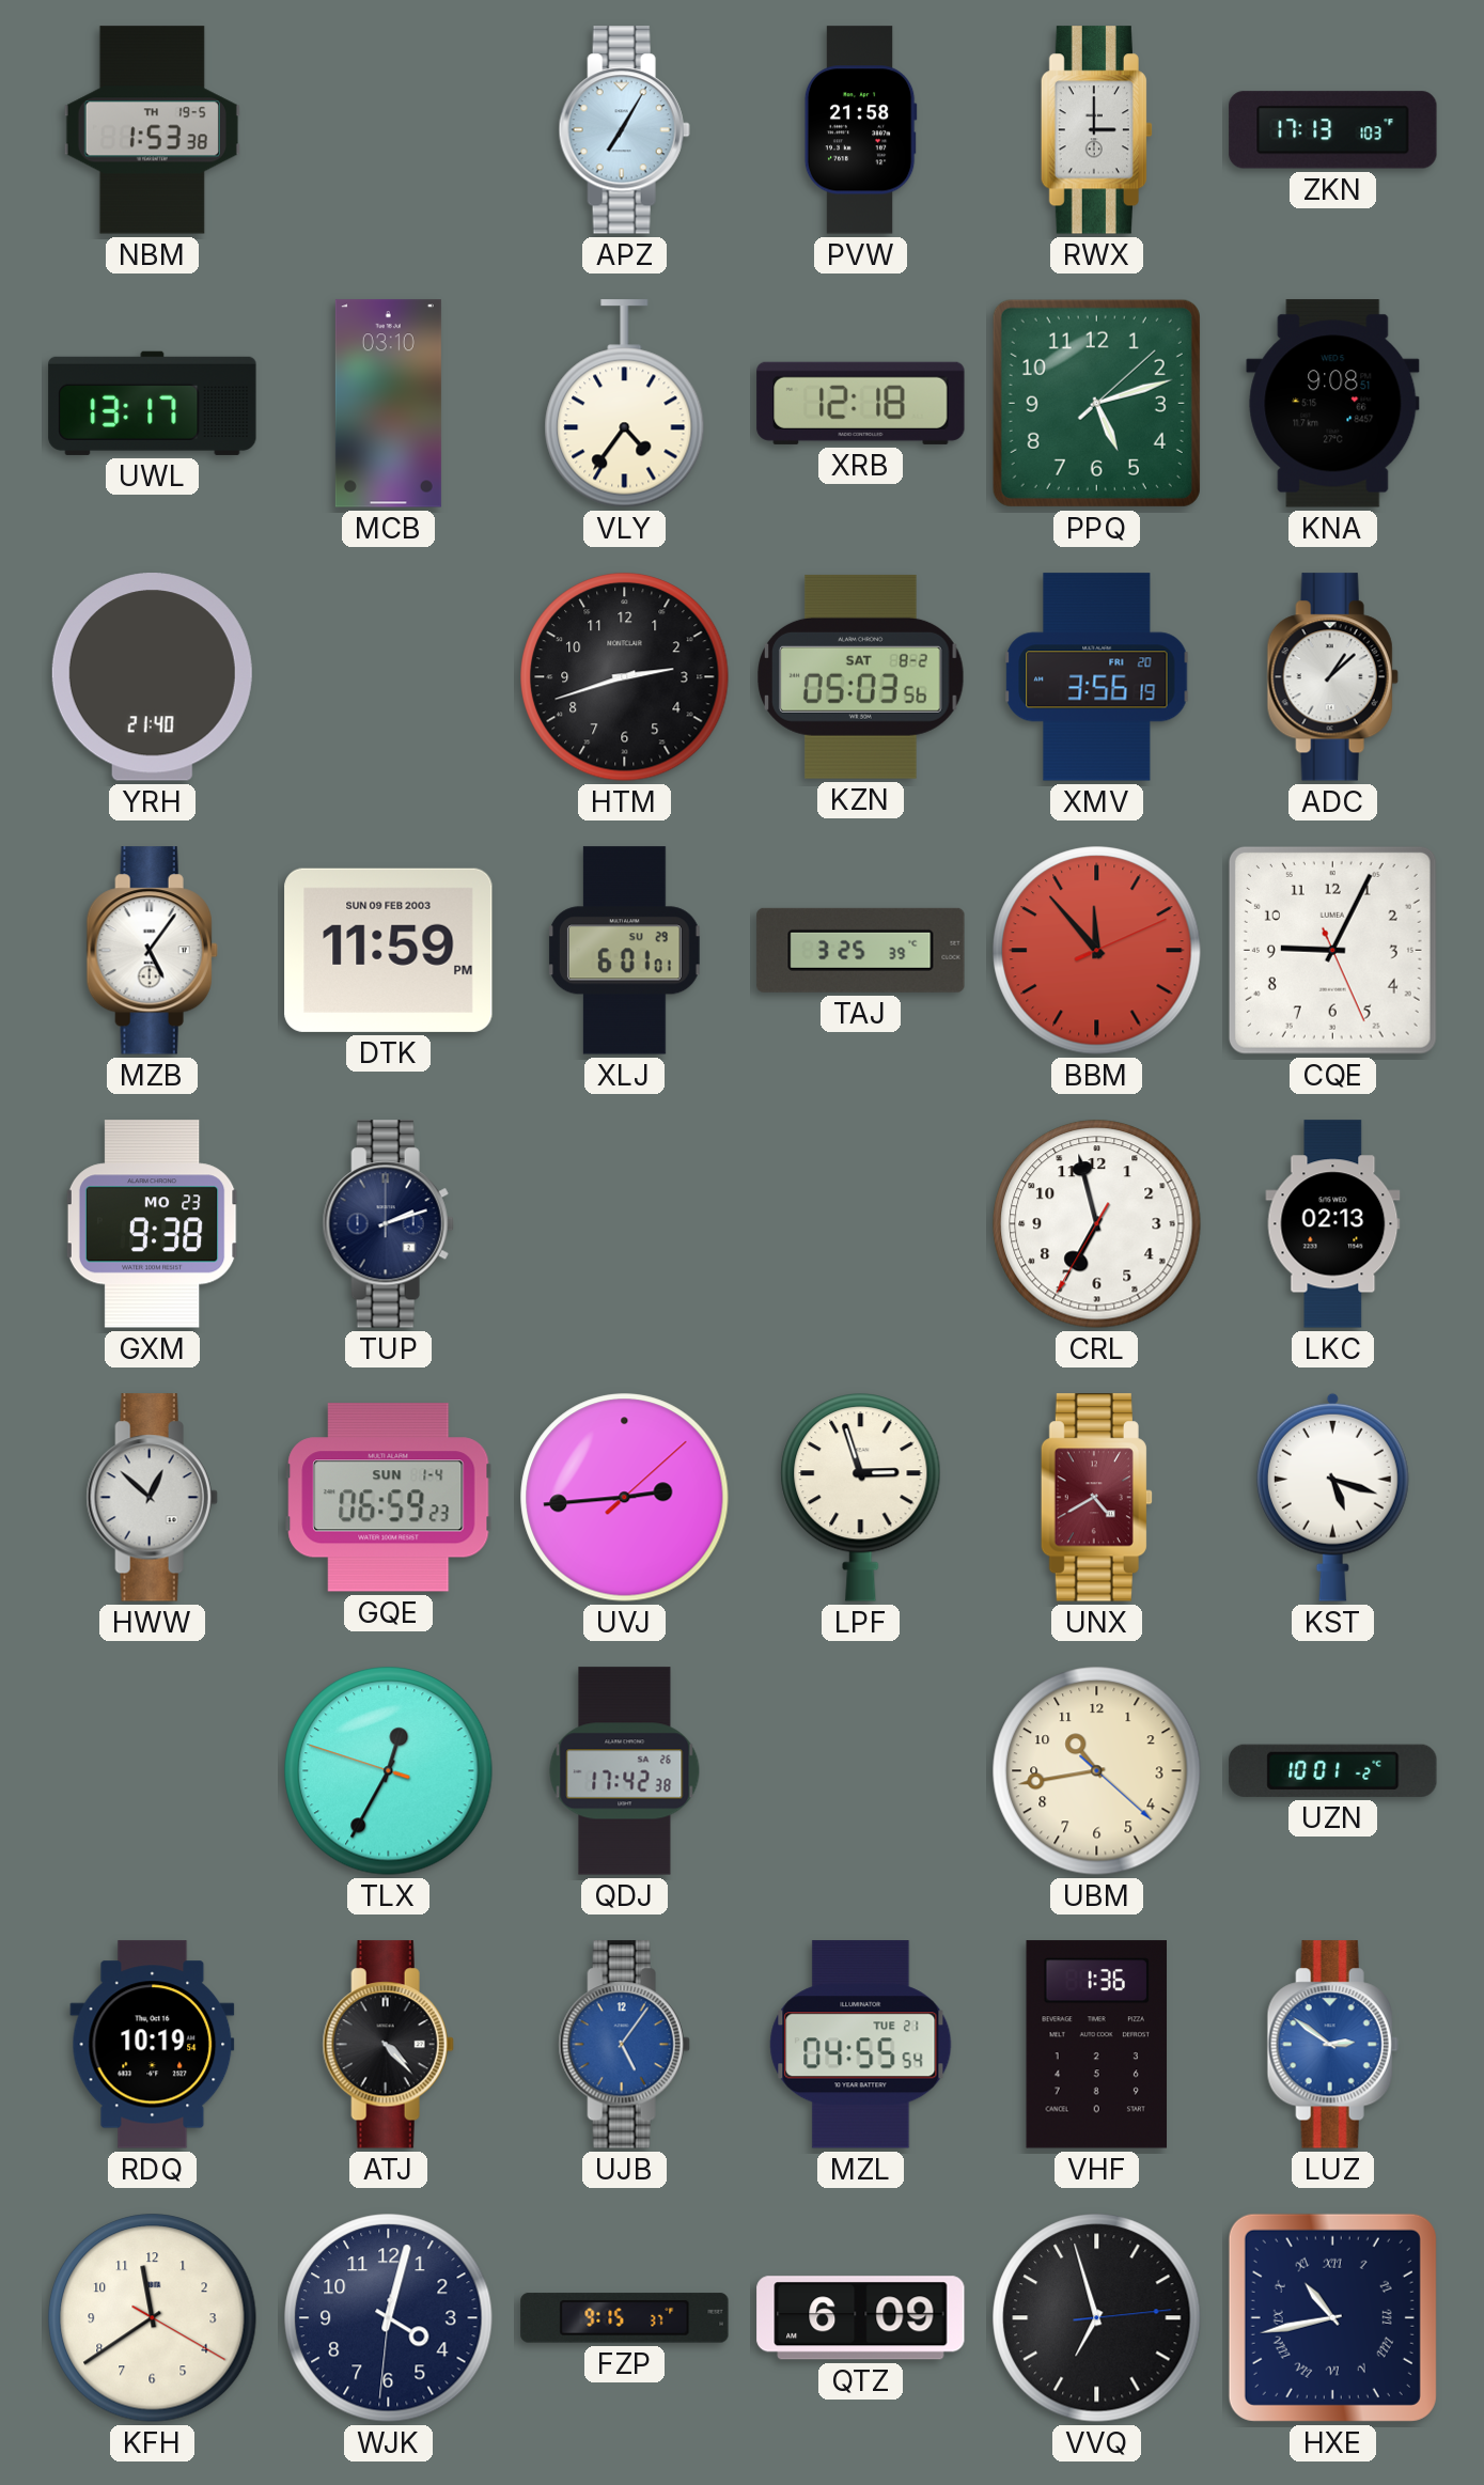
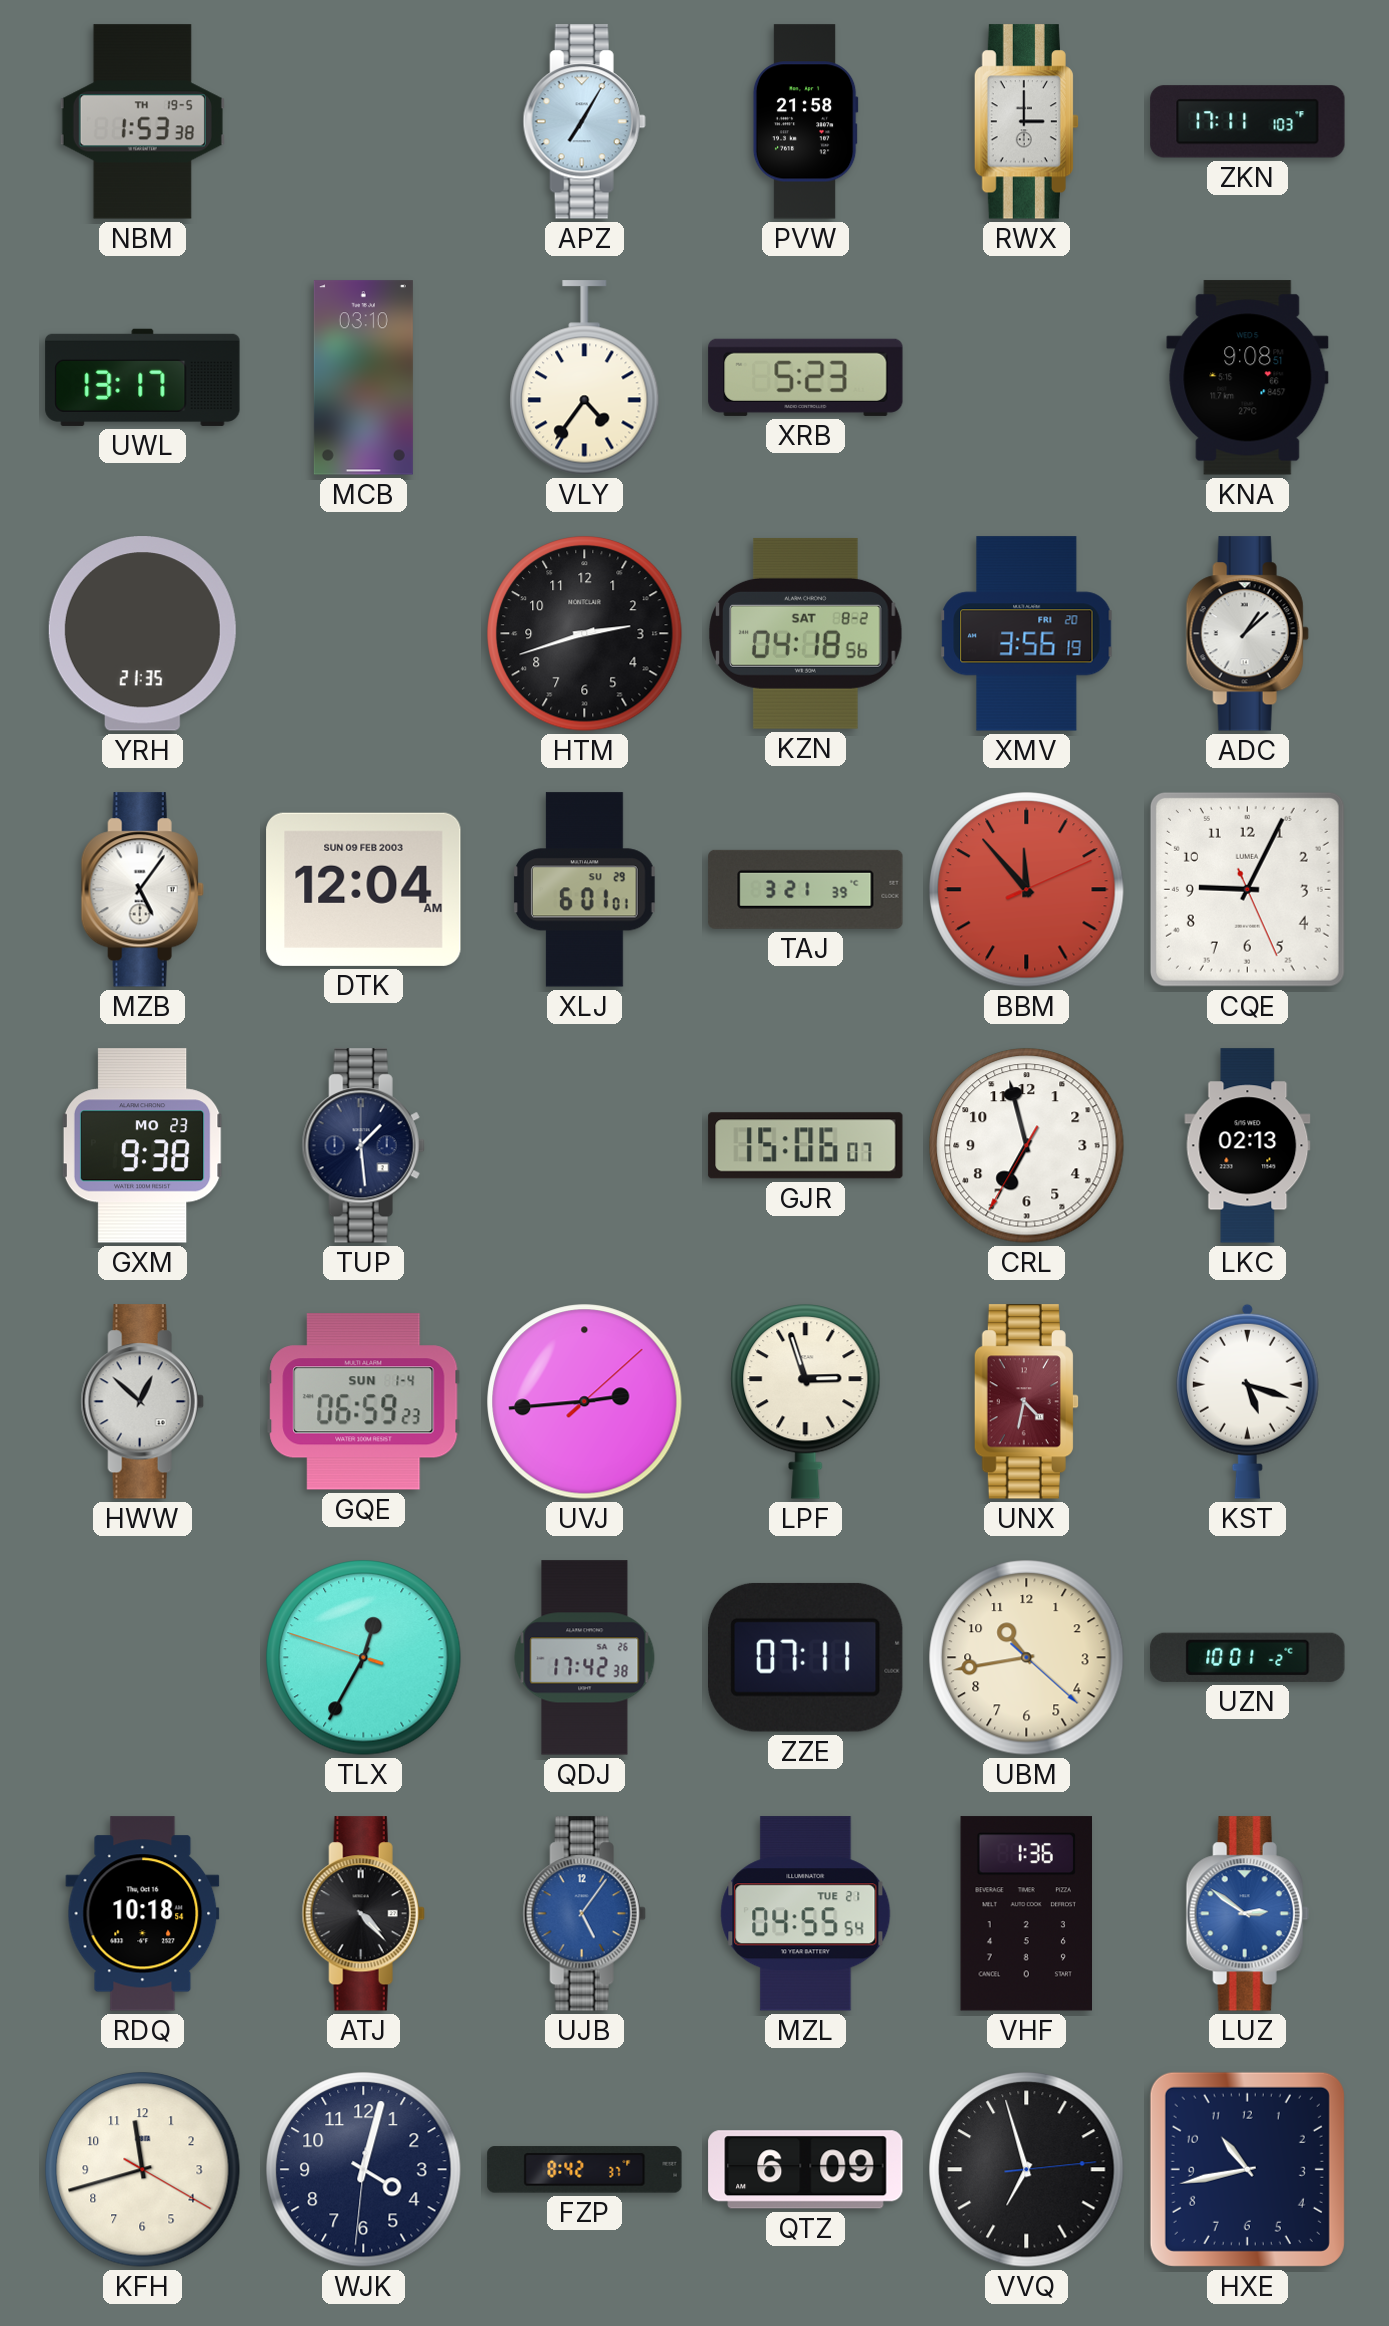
ZKN: 17:13 -> 17:11 (1248, 122)
XRB: 12:18 -> 5:23 (806, 377)
PPQ: 5:12 -> none (1096, 403)
YRH: 21:40 -> 21:35 (142, 634)
KZN: 05:03 -> 04:18 (806, 633)
DTK: 11:59 -> 12:04 (364, 889)
TAJ: 3:25 -> 3:21 (806, 889)
TUP: 2:12 -> 1:29 (363, 1146)
GJR: none -> 15:06 (806, 1146)
UNX: 4:40 -> 4:32 (1026, 1402)
ZZE: none -> 07:11 (806, 1657)
RDQ: 10:19 -> 10:18 (143, 1914)
KFH: 11:39 -> 11:42 (143, 2170)
FZP: 9:15 -> 8:42 (585, 2170)
HXE numerals: Roman -> Arabic (1247, 2169)
